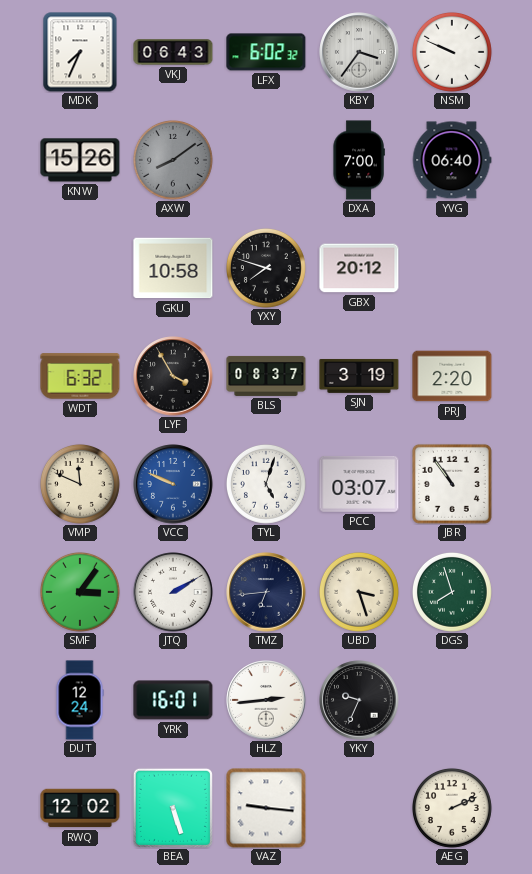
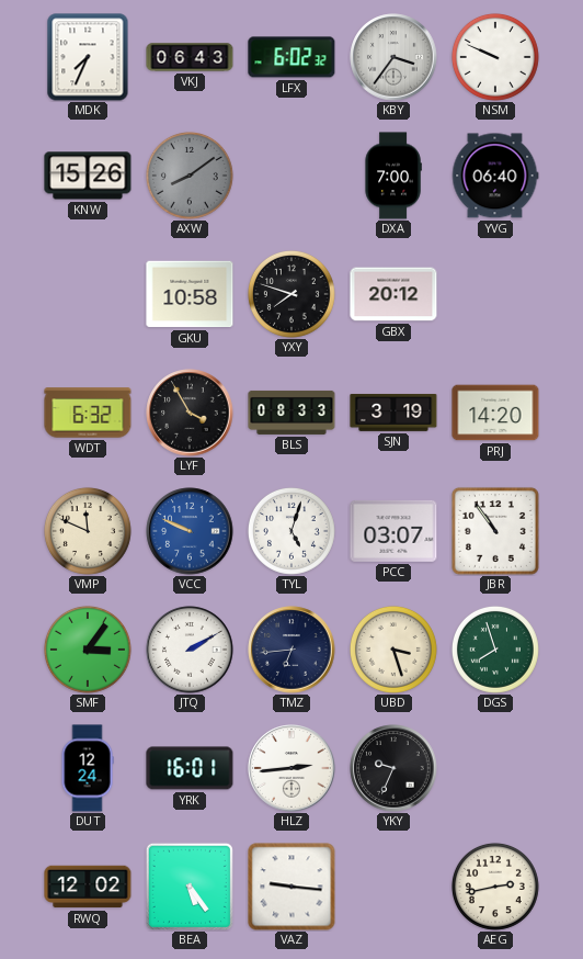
BLS: 08:37 -> 08:33 (291, 413)
PRJ: 2:20 -> 14:20 (495, 413)
BEA: 5:27 -> 5:24 (190, 887)
AEG: 2:11 -> 2:43 (495, 887)
